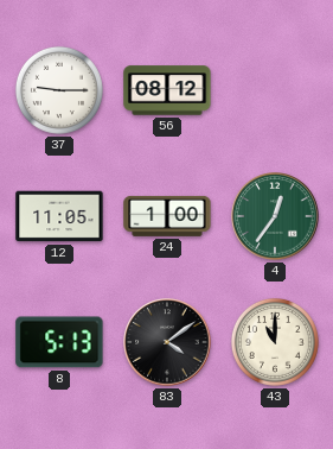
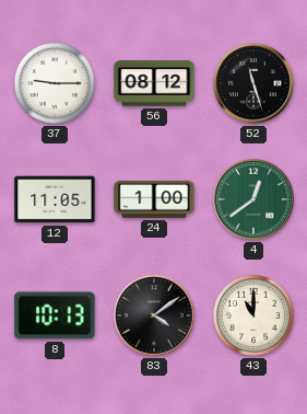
52: none -> 11:27 (253, 83)
4: 12:36 -> 12:39 (253, 199)
8: 5:13 -> 10:13 (55, 315)
